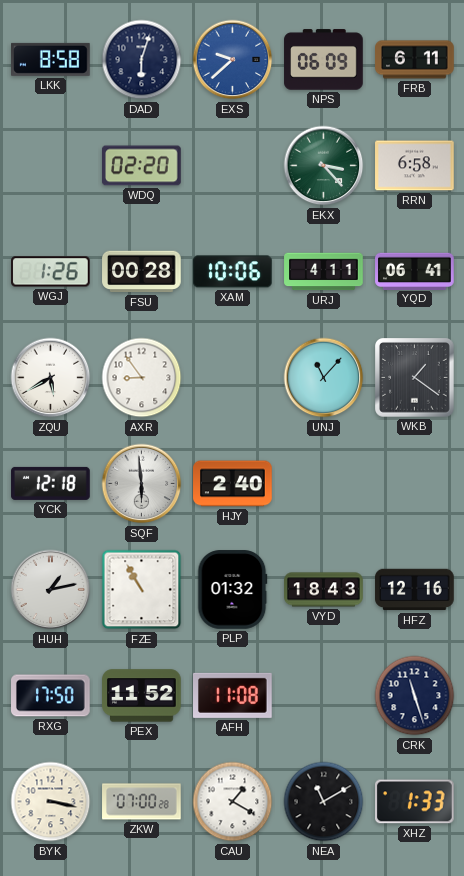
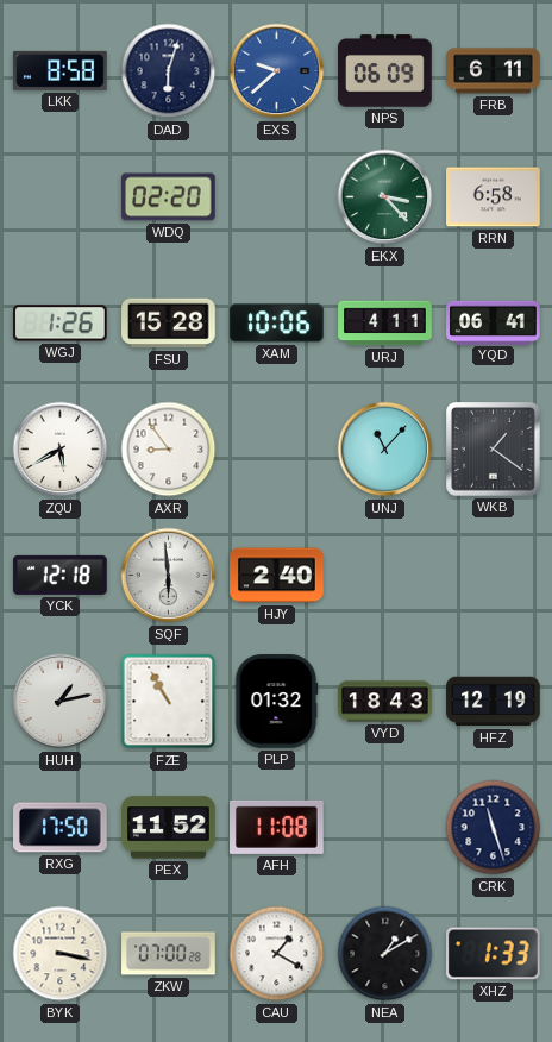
FSU: 00:28 -> 15:28 (169, 324)
HFZ: 12:16 -> 12:19 (494, 702)
NEA: 11:10 -> 1:10 (385, 954)
